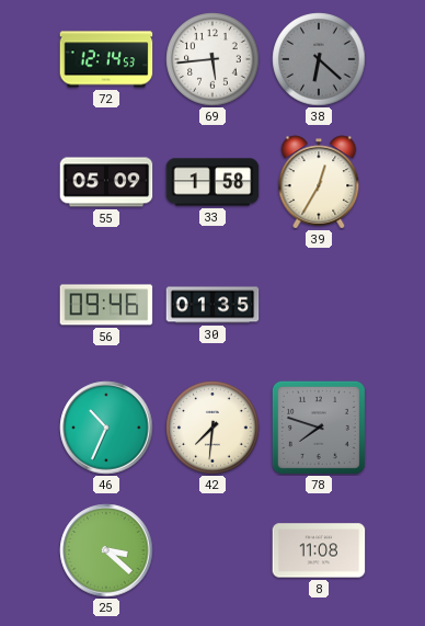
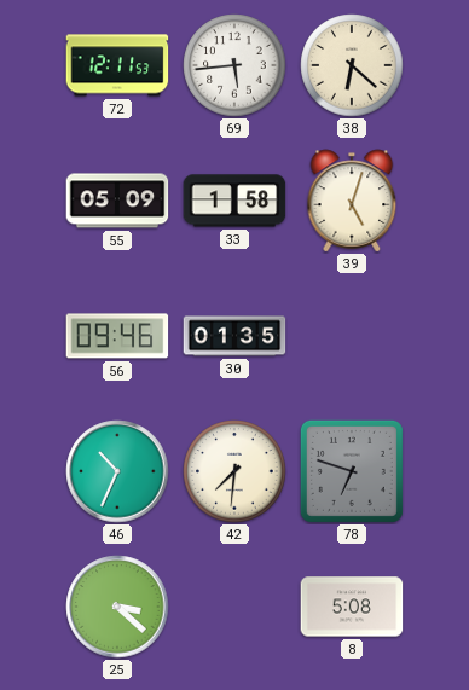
72: 12:14 -> 12:11 (117, 65)
38 dial: grey -> cream (352, 65)
39: 12:35 -> 5:03 (352, 201)
78: 7:48 -> 6:48 (352, 471)
8: 11:08 -> 5:08 (352, 607)
